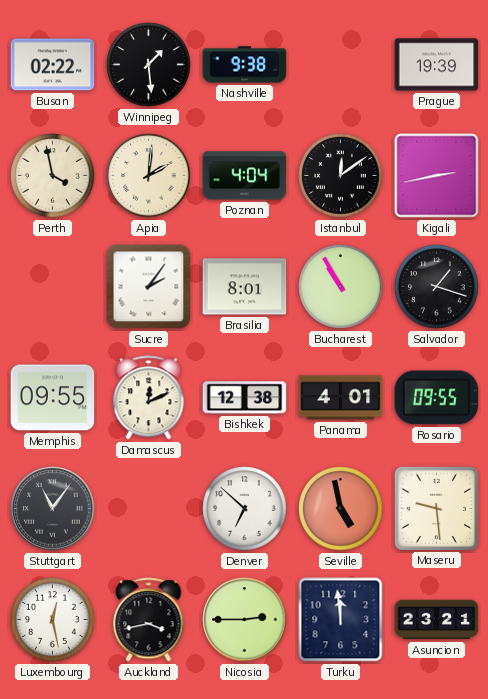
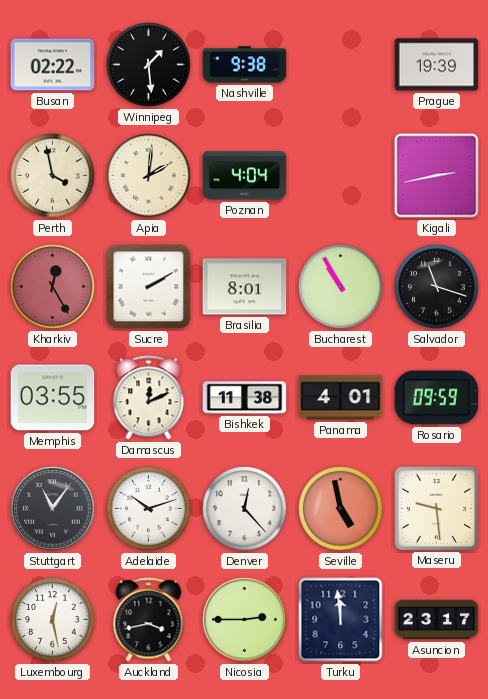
Istanbul: 12:09 -> none (341, 176)
Kharkiv: none -> 12:25 (53, 287)
Sucre: 2:06 -> 2:10 (149, 287)
Salvador: 1:18 -> 11:18 (437, 287)
Memphis: 09:55 -> 03:55 (53, 398)
Bishkek: 12:38 -> 11:38 (245, 398)
Rosario: 09:55 -> 09:59 (437, 398)
Adelaide: none -> 10:12 (149, 509)
Denver: 6:52 -> 12:23 (245, 509)
Asuncion: 23:21 -> 23:17 (437, 620)
